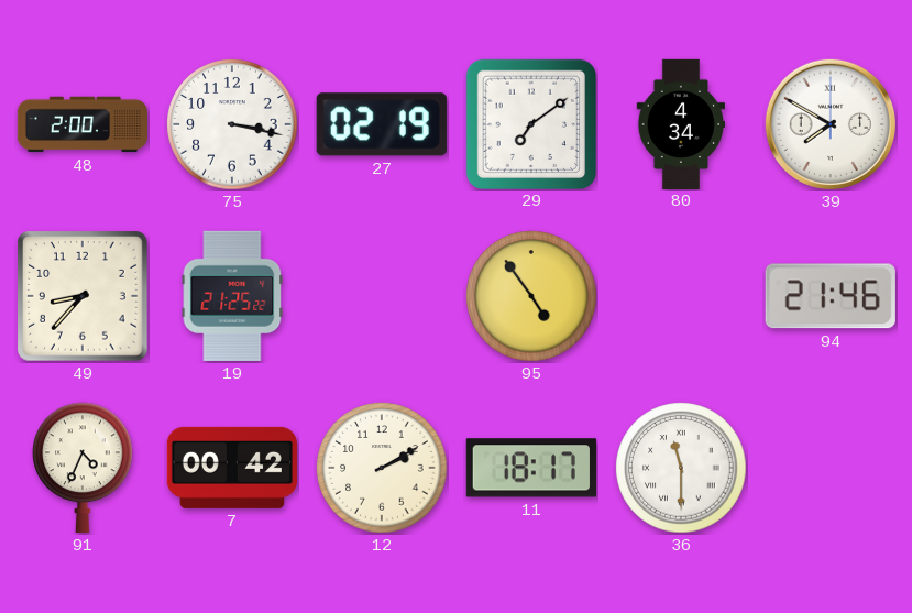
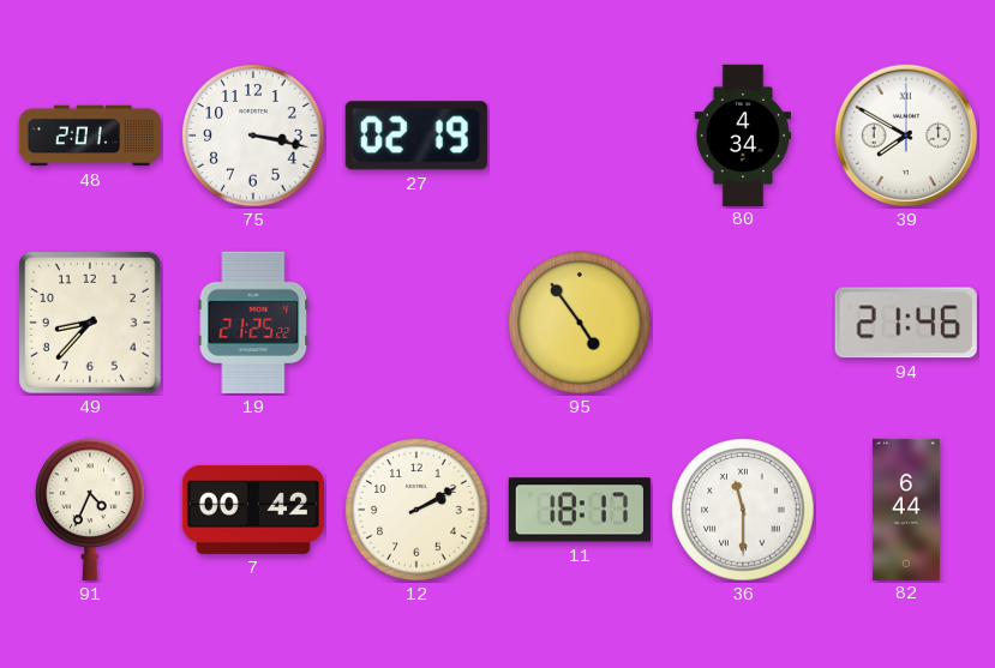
48: 2:00 -> 2:01 (89, 136)
29: 7:09 -> none (530, 123)
82: none -> 6:44 (906, 508)
